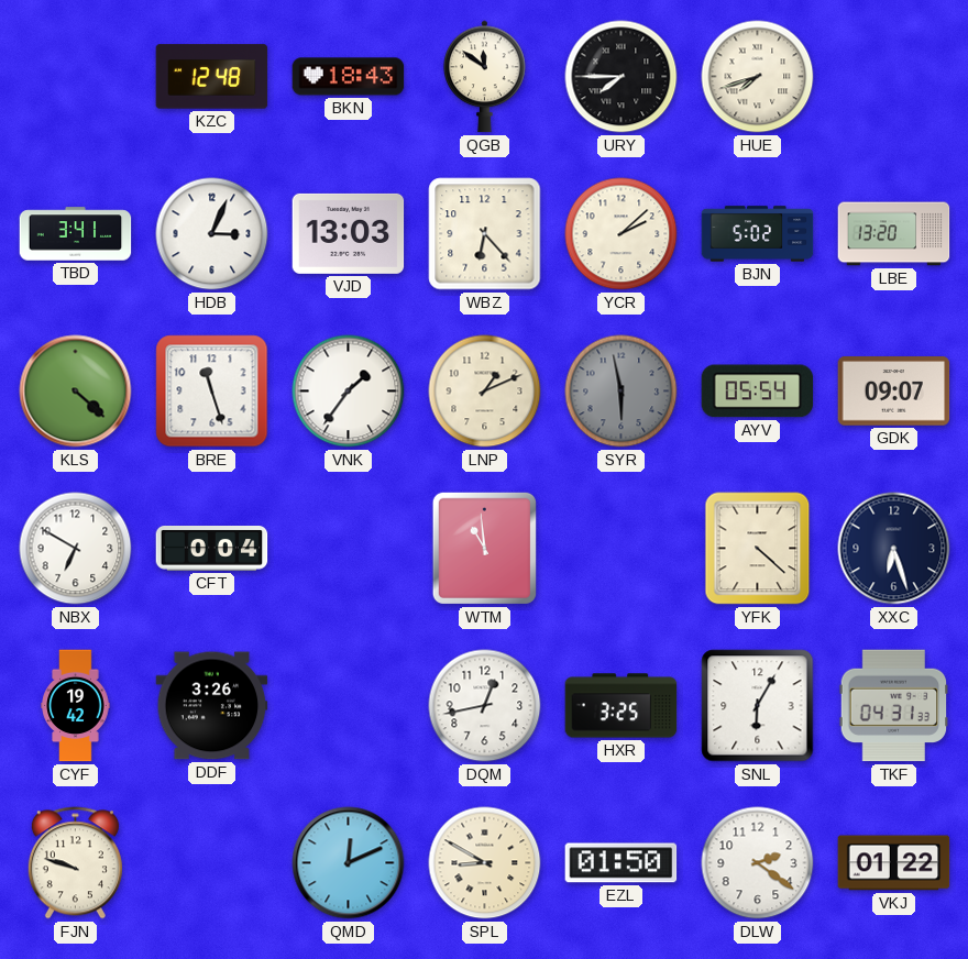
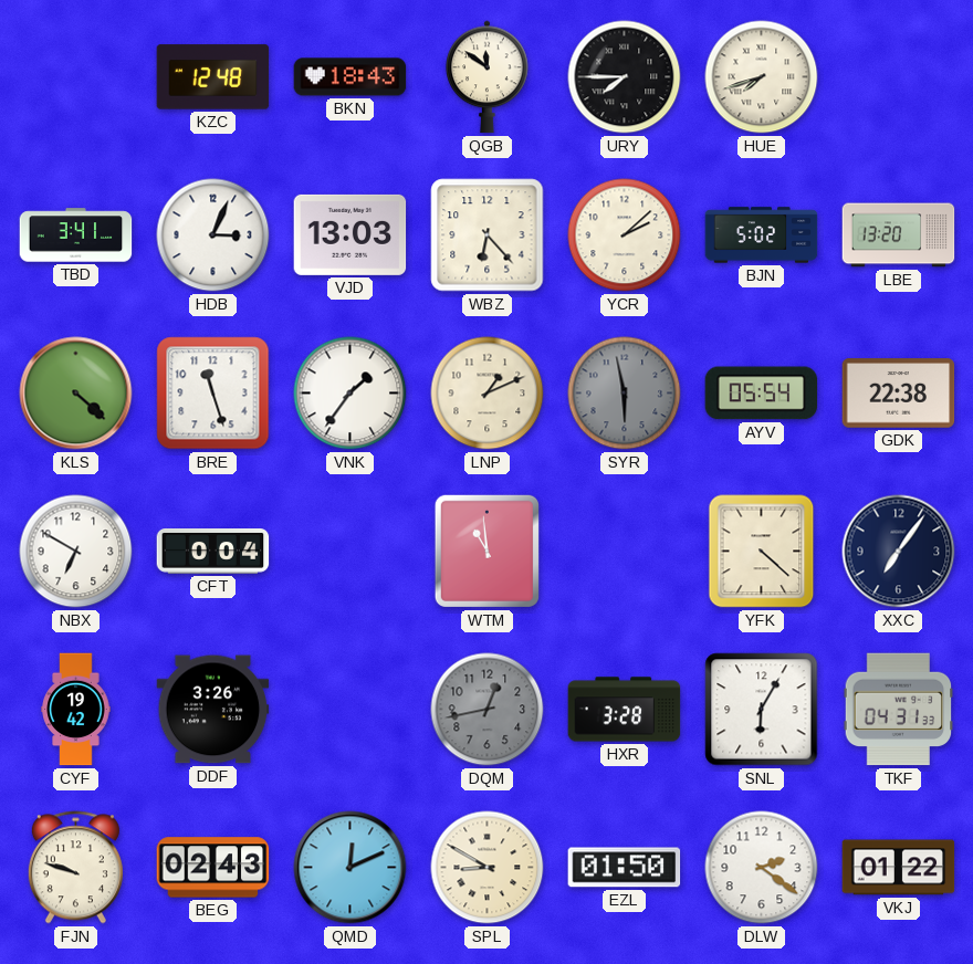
GDK: 09:07 -> 22:38 (899, 394)
XXC: 6:27 -> 7:06 (899, 552)
DQM dial: white -> grey (488, 710)
HXR: 3:25 -> 3:28 (625, 710)
BEG: none -> 02:43 (213, 868)
